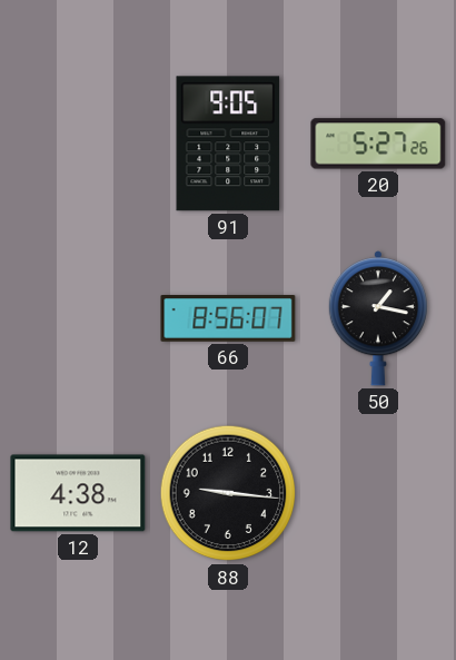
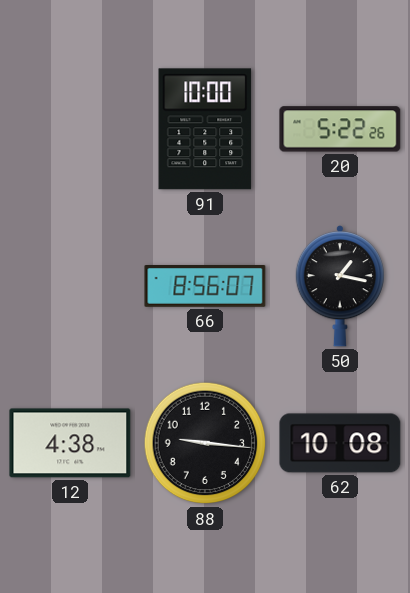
91: 9:05 -> 10:00 (205, 129)
20: 5:27 -> 5:22 (340, 129)
62: none -> 10:08 (340, 443)
